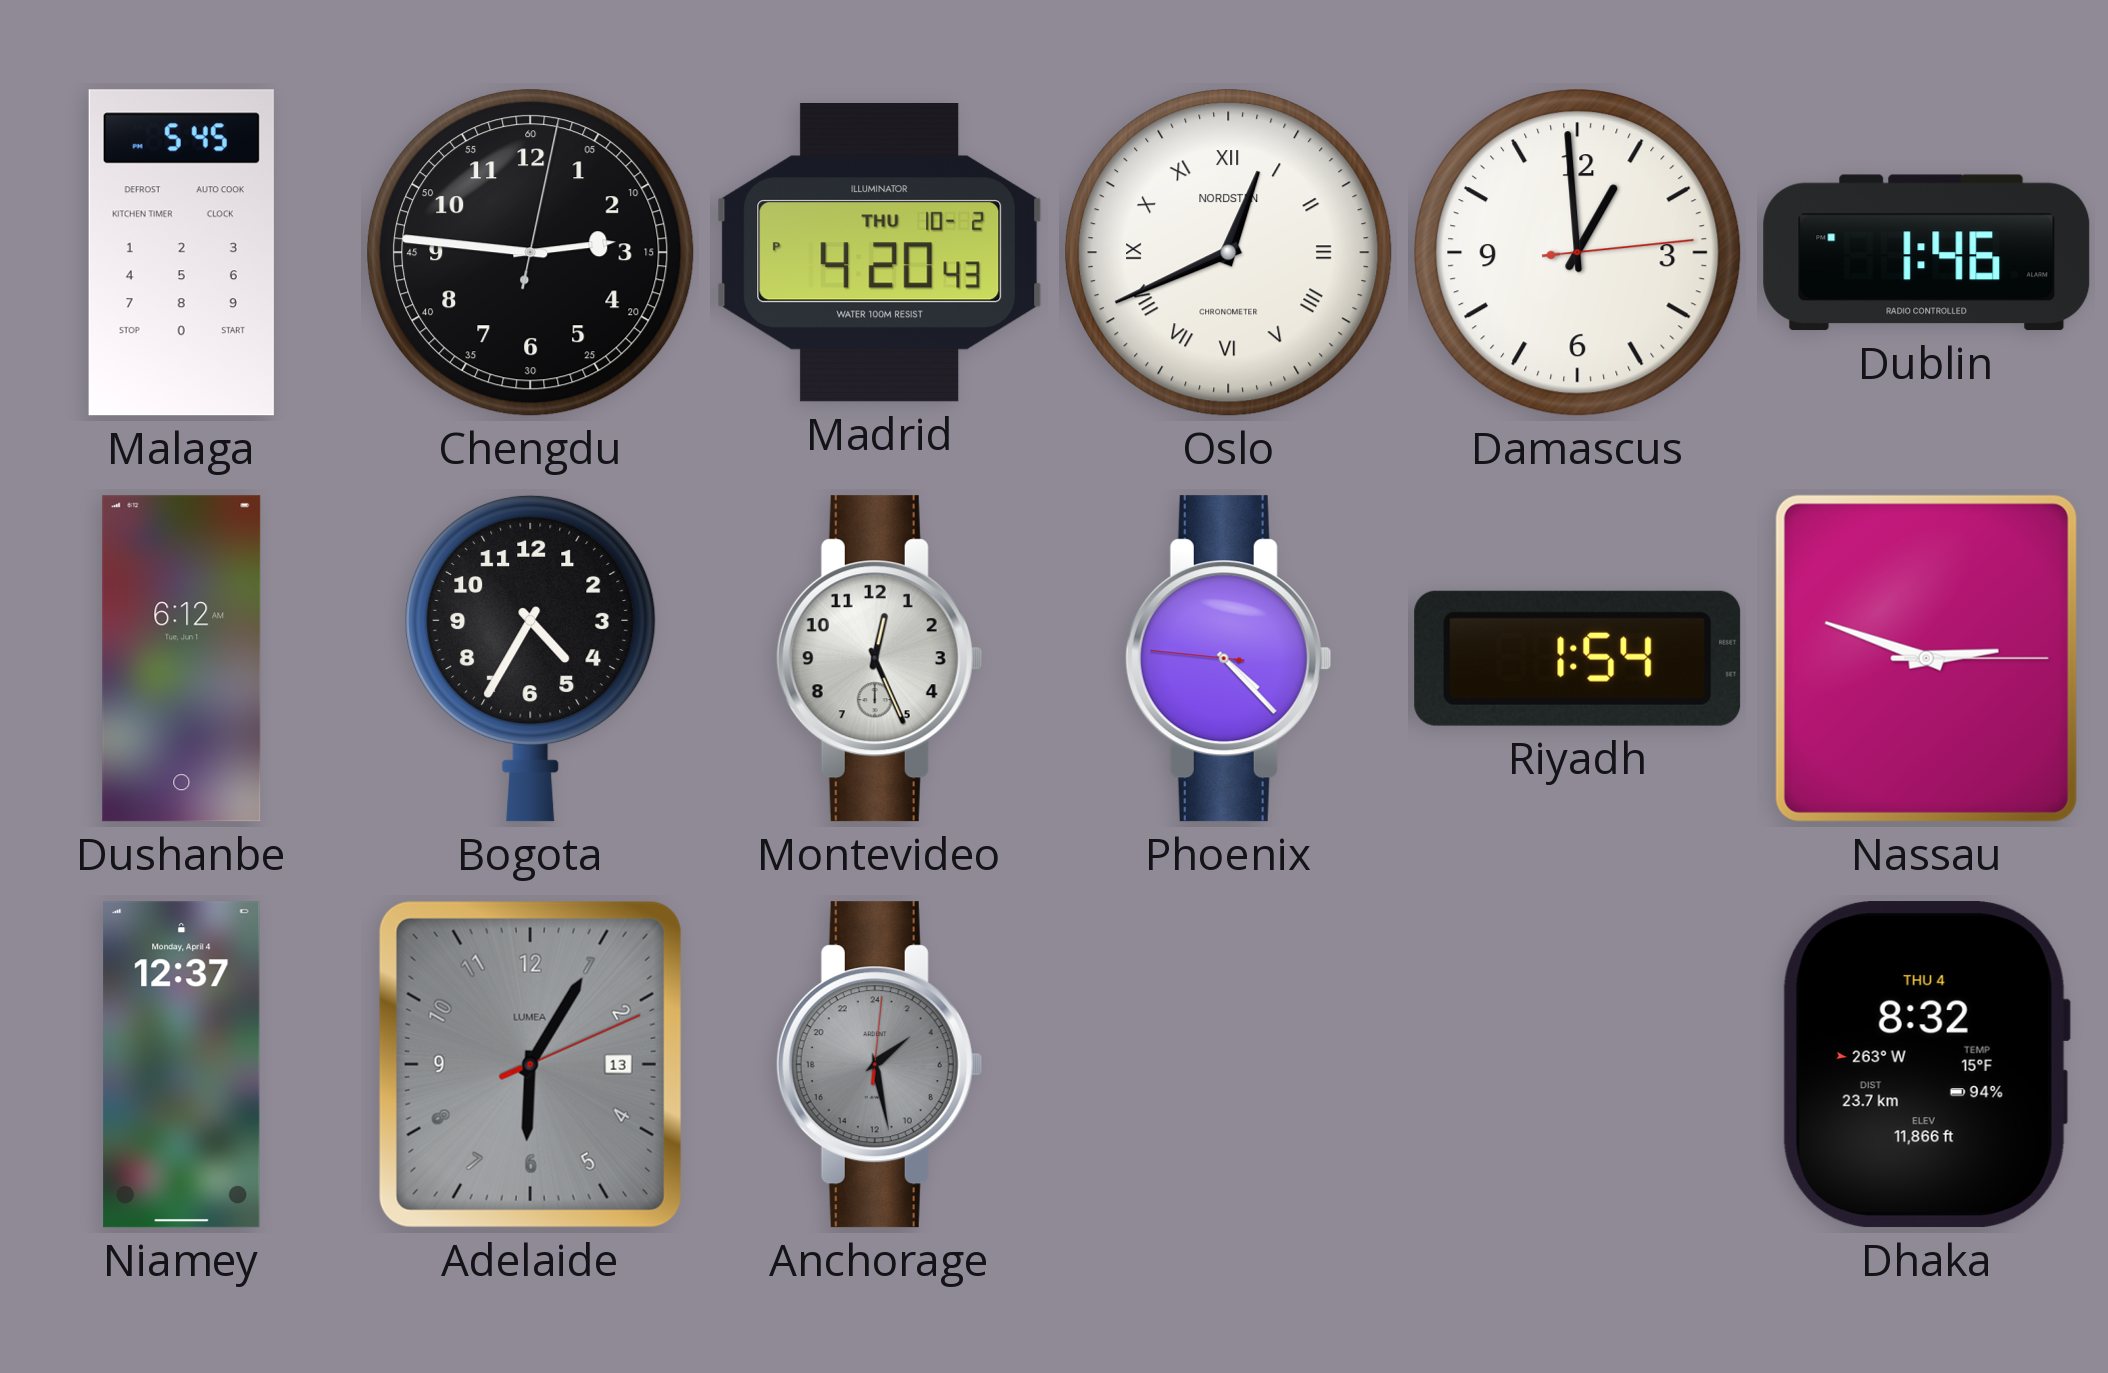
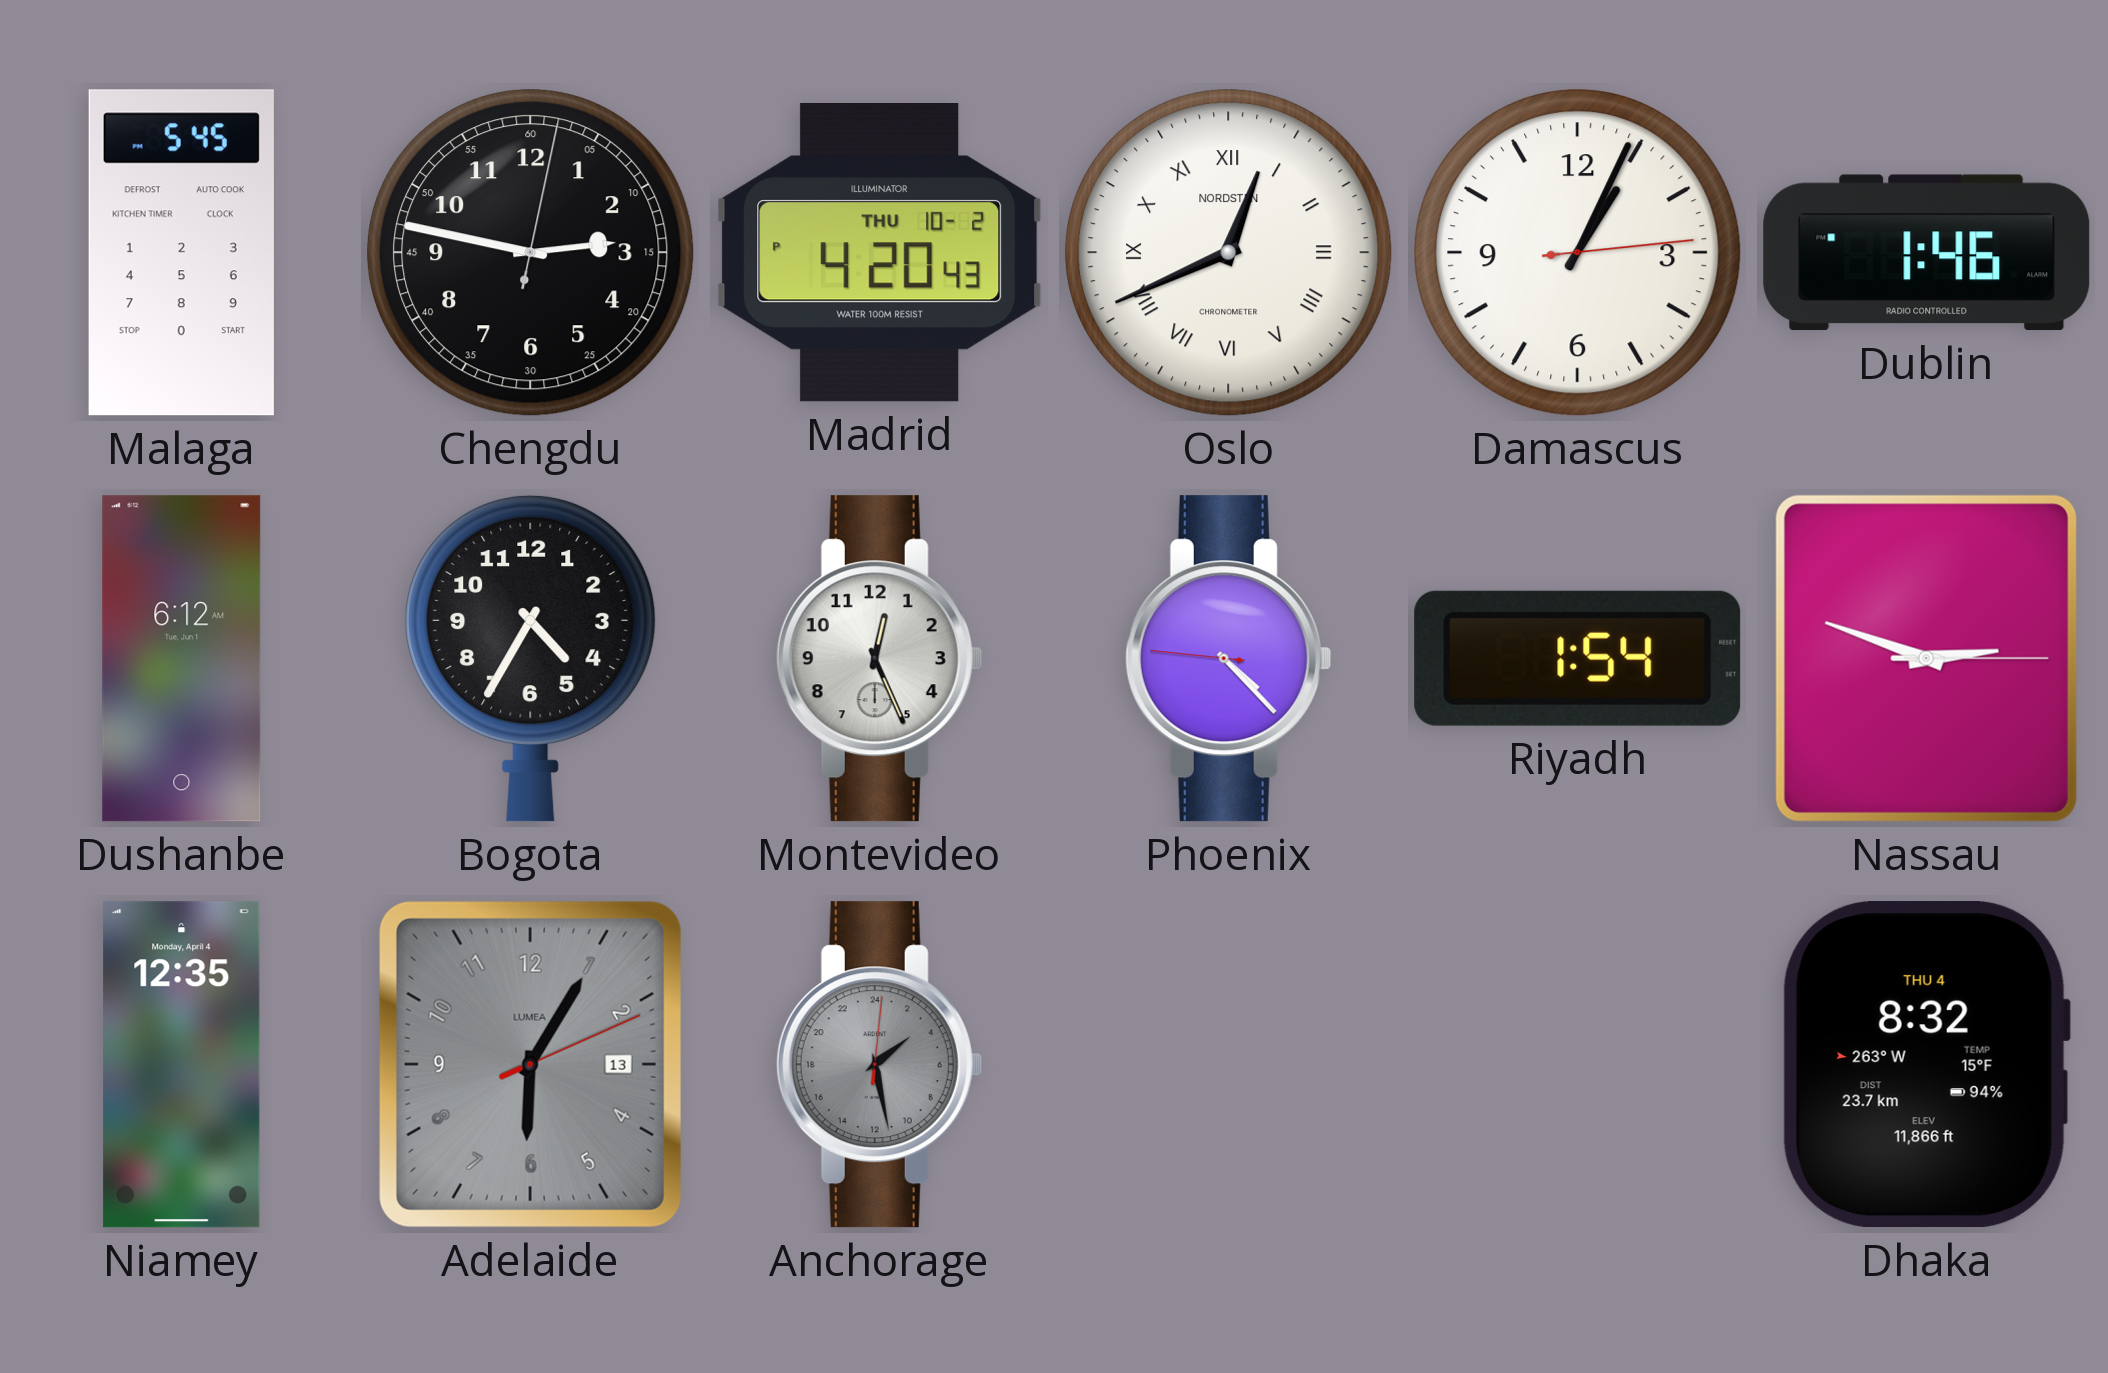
Chengdu: 2:46 -> 2:47 (531, 253)
Damascus: 12:59 -> 1:04 (1578, 253)
Niamey: 12:37 -> 12:35 (182, 1065)
